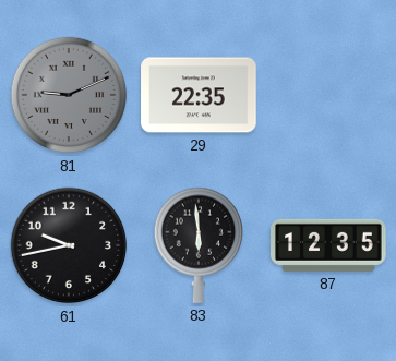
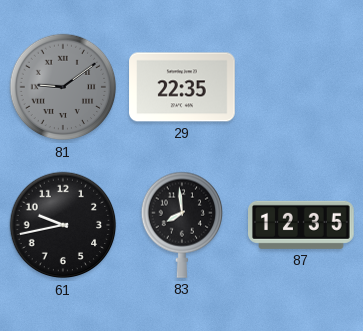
81: 9:11 -> 9:09 (63, 87)
83: 5:59 -> 7:59 (181, 225)
